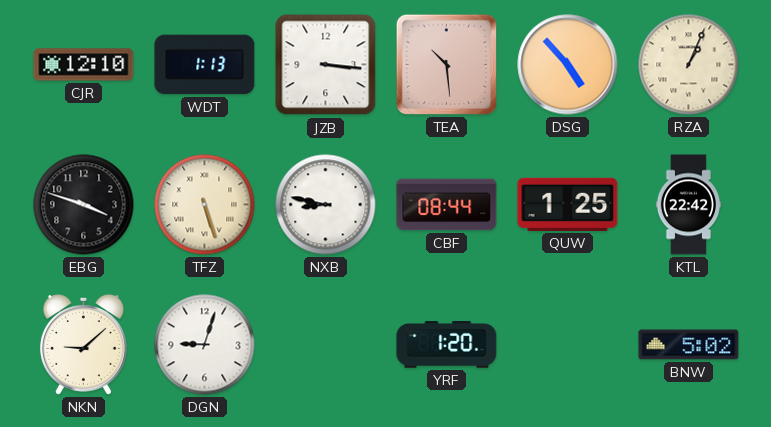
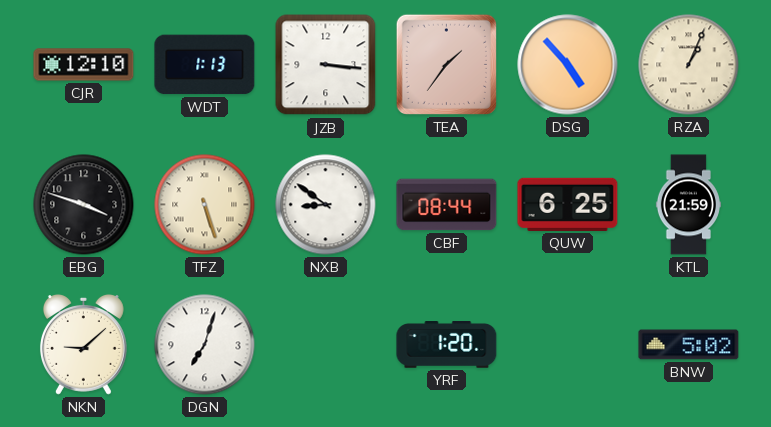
TEA: 10:29 -> 1:36 (446, 64)
NXB: 8:47 -> 8:51 (326, 205)
QUW: 1:25 -> 6:25 (568, 204)
KTL: 22:42 -> 21:59 (688, 205)
DGN: 9:03 -> 7:03 (205, 345)
